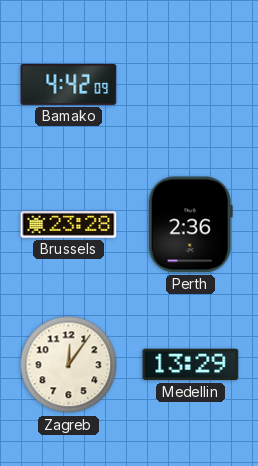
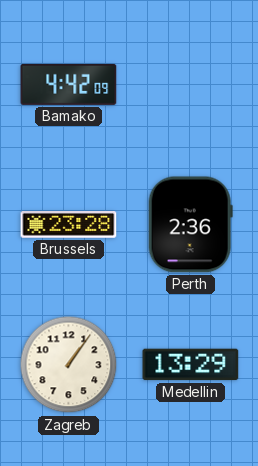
Zagreb: 12:06 -> 1:06 (69, 365)
